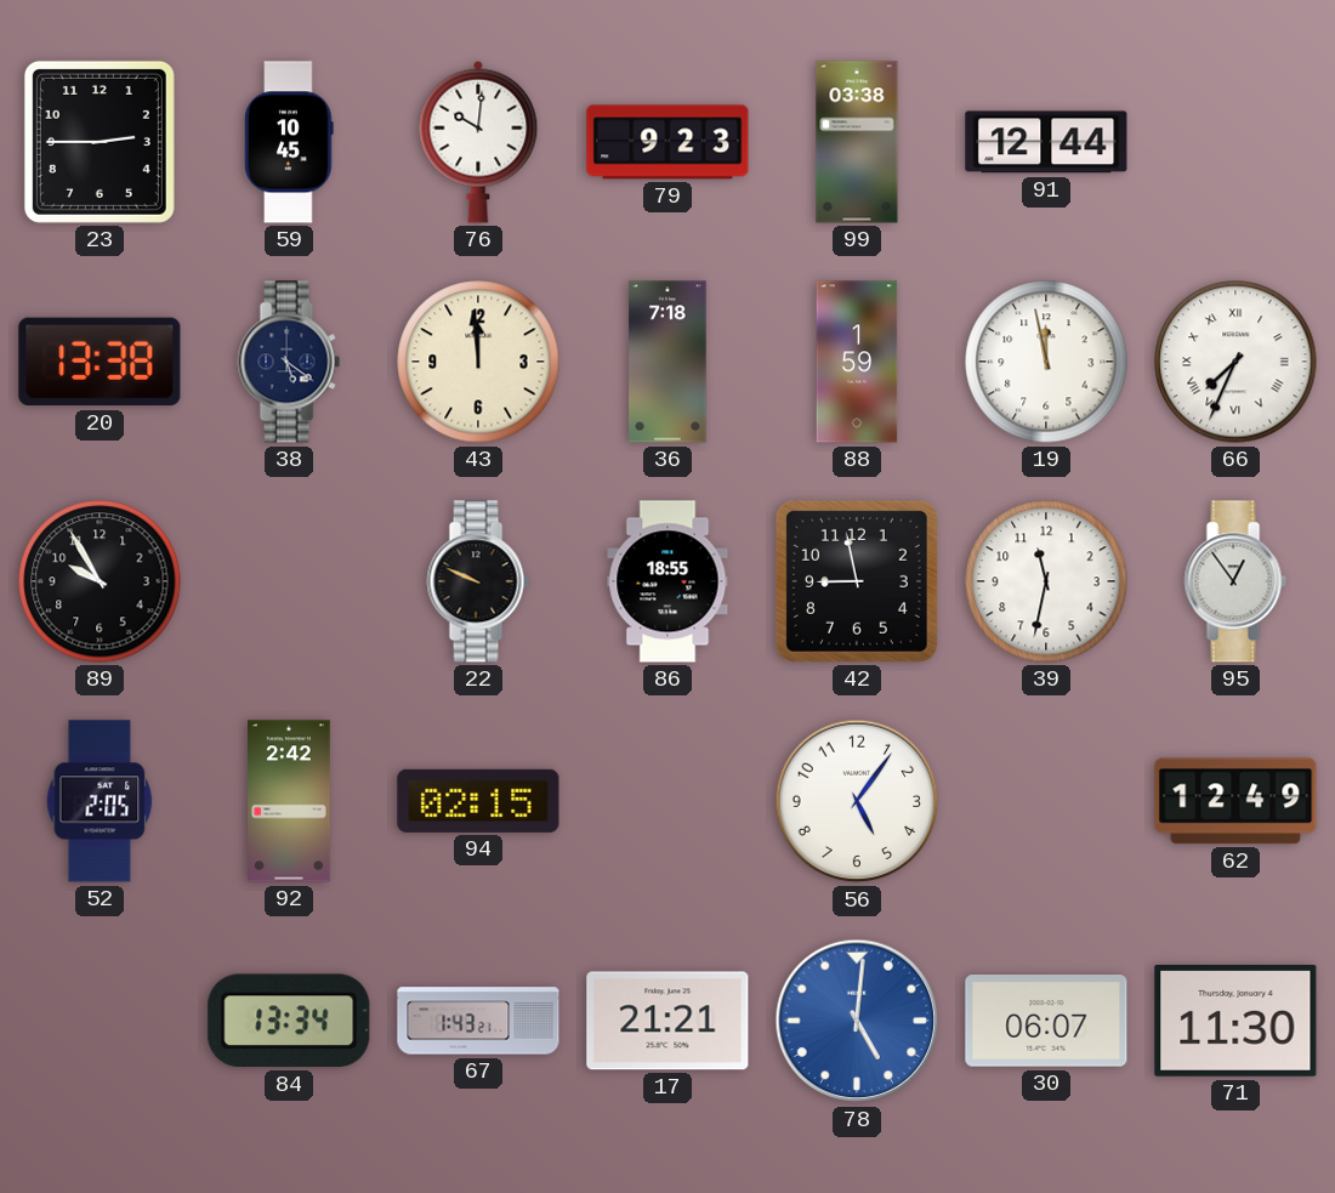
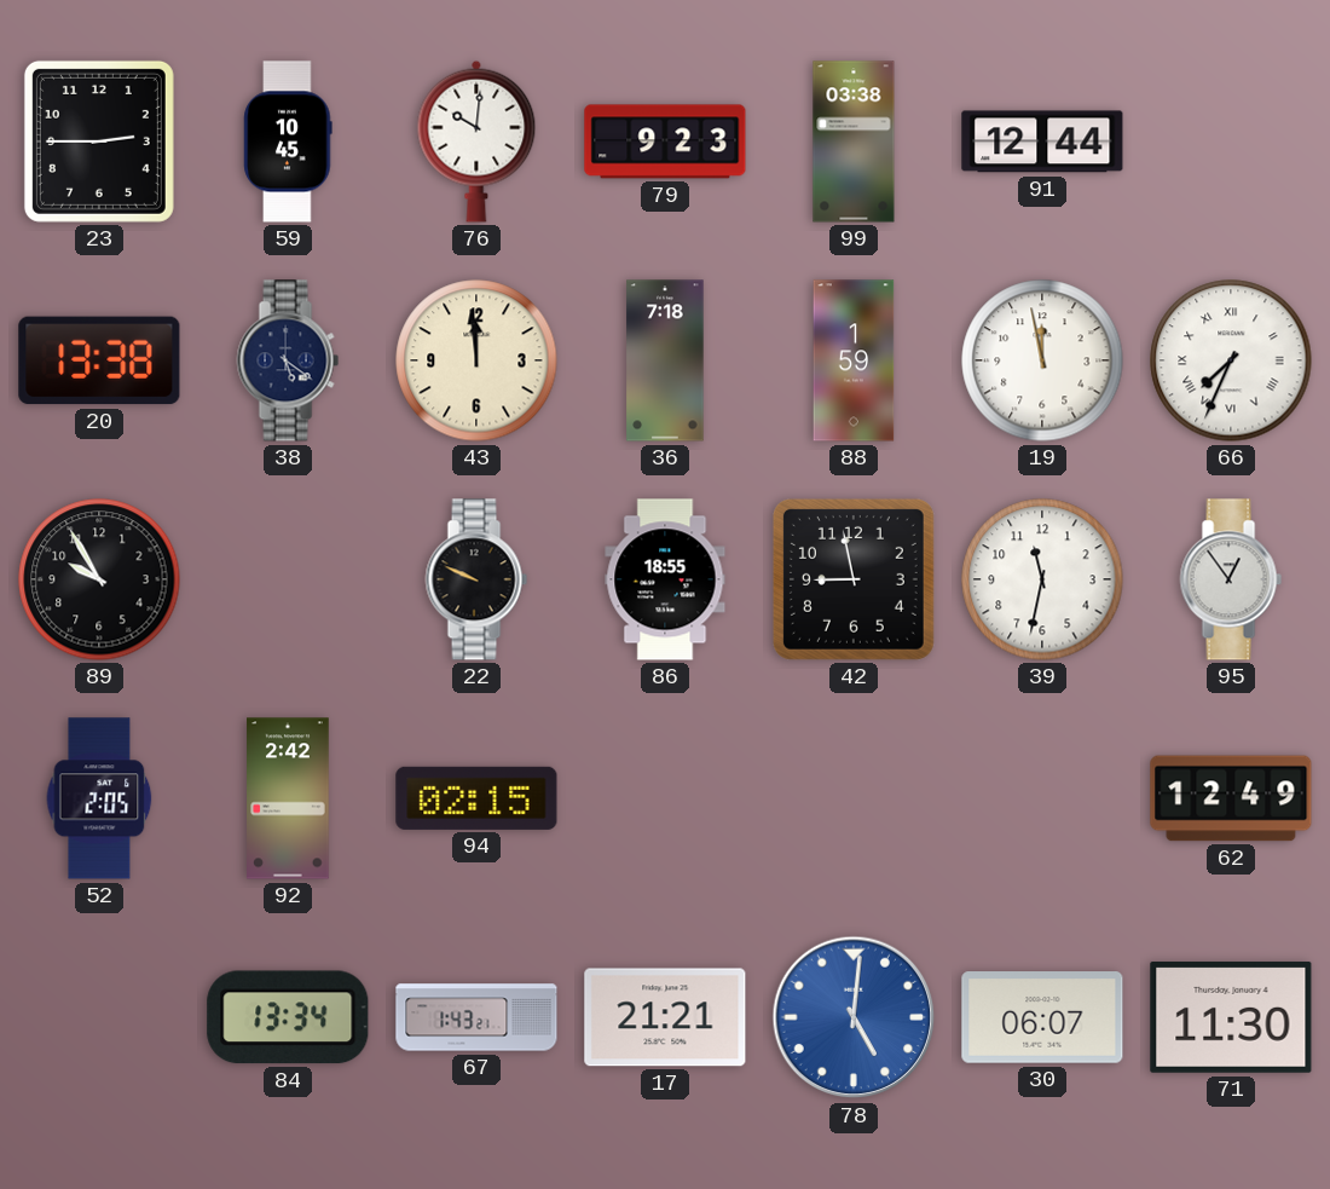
56: 5:06 -> none (857, 801)
